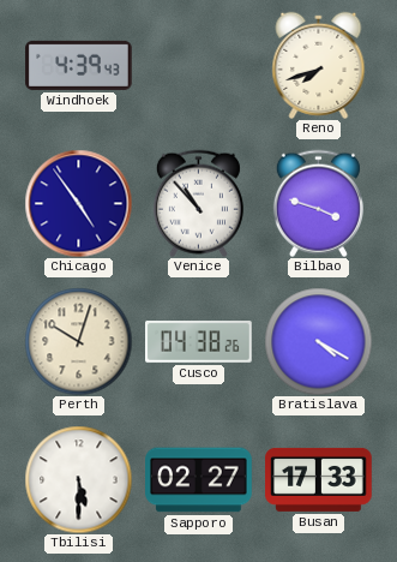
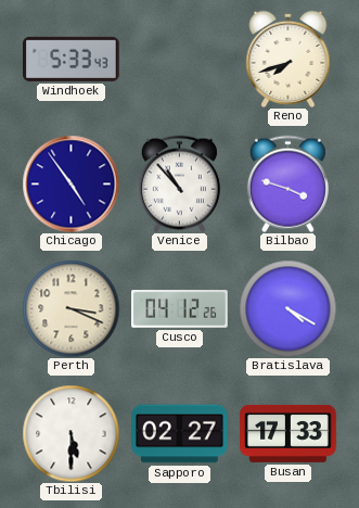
Windhoek: 4:39 -> 5:33 (72, 59)
Perth: 10:03 -> 3:19 (70, 308)
Cusco: 04:38 -> 04:12 (180, 309)
